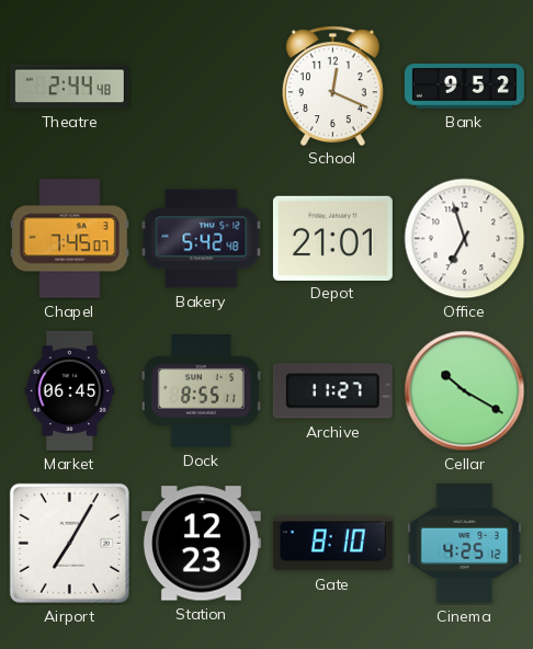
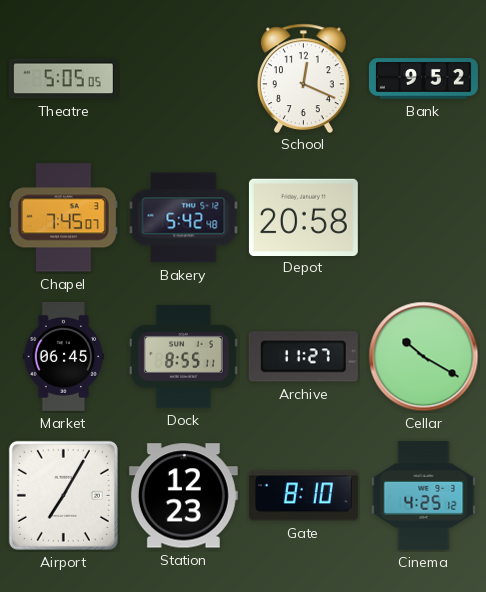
Theatre: 2:44 -> 5:05 (63, 79)
Depot: 21:01 -> 20:58 (303, 217)
Office: 6:57 -> none (465, 239)
